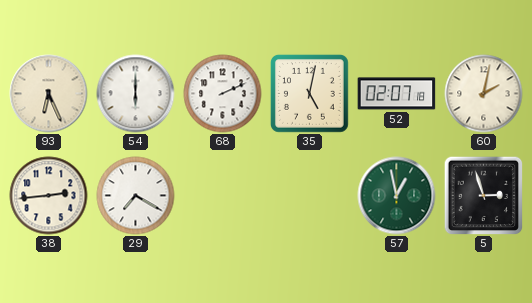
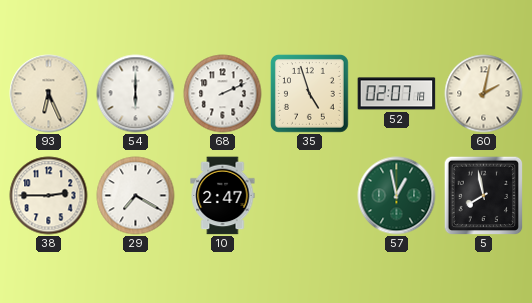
35: 5:02 -> 4:57 (309, 93)
38: 2:44 -> 2:45 (49, 196)
10: none -> 2:47 (223, 196)
5: 2:57 -> 7:58 (483, 195)
